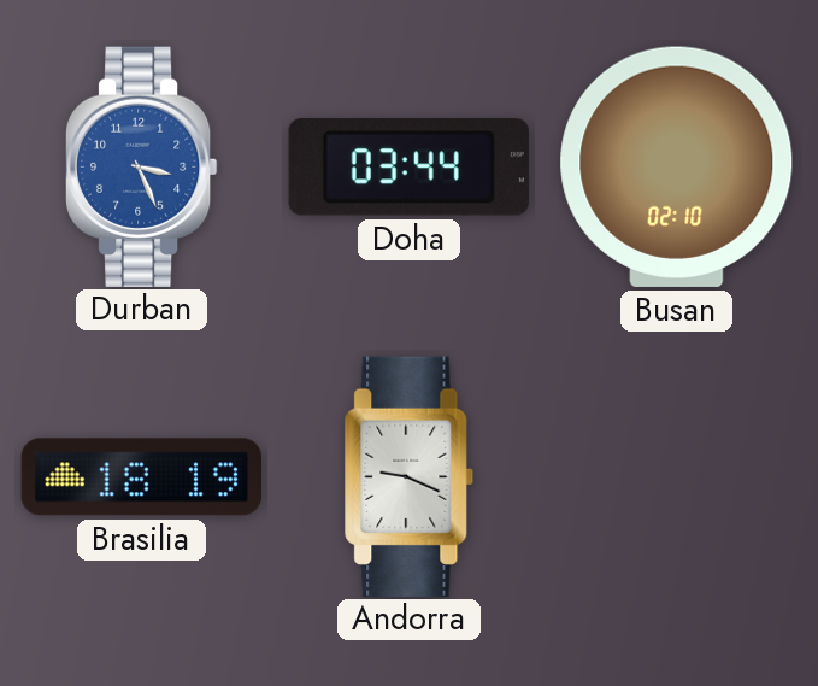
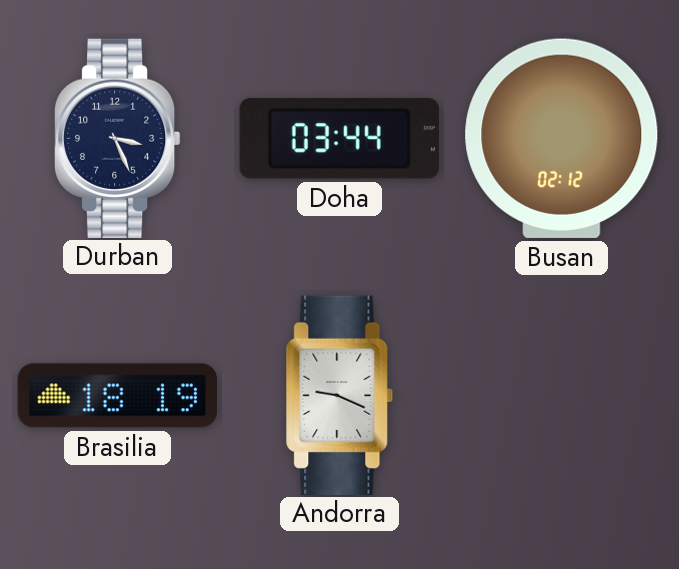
Durban dial: blue -> navy (117, 138)
Busan: 02:10 -> 02:12 (562, 138)
